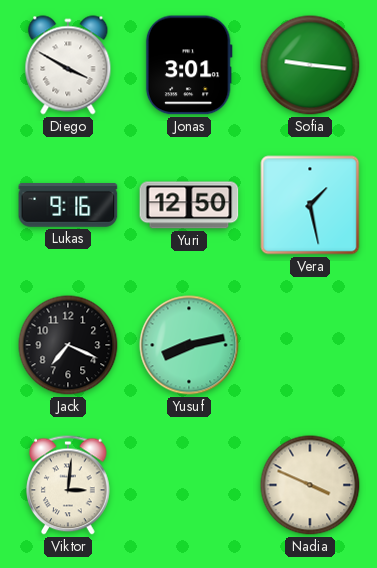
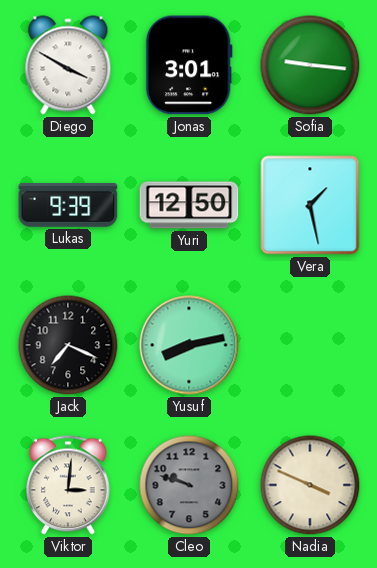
Lukas: 9:16 -> 9:39 (68, 205)
Cleo: none -> 9:48 (189, 485)
